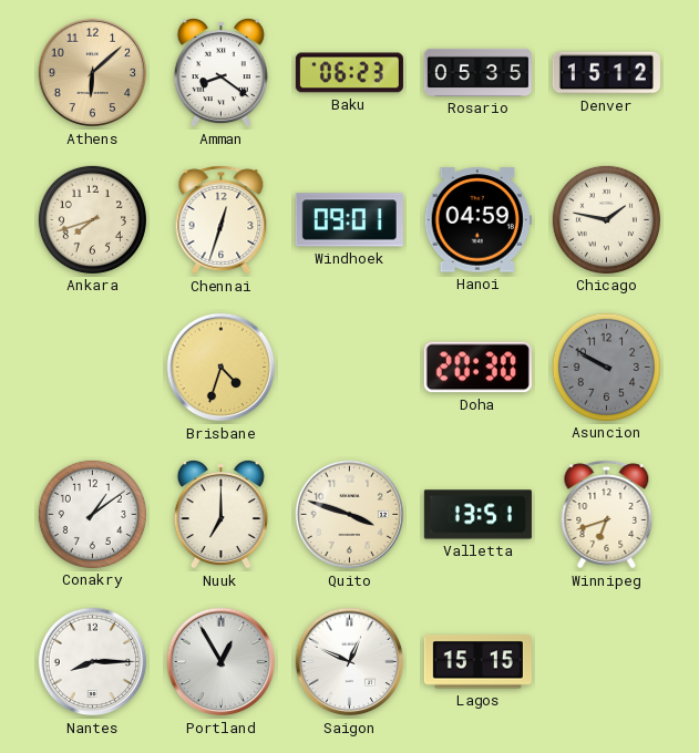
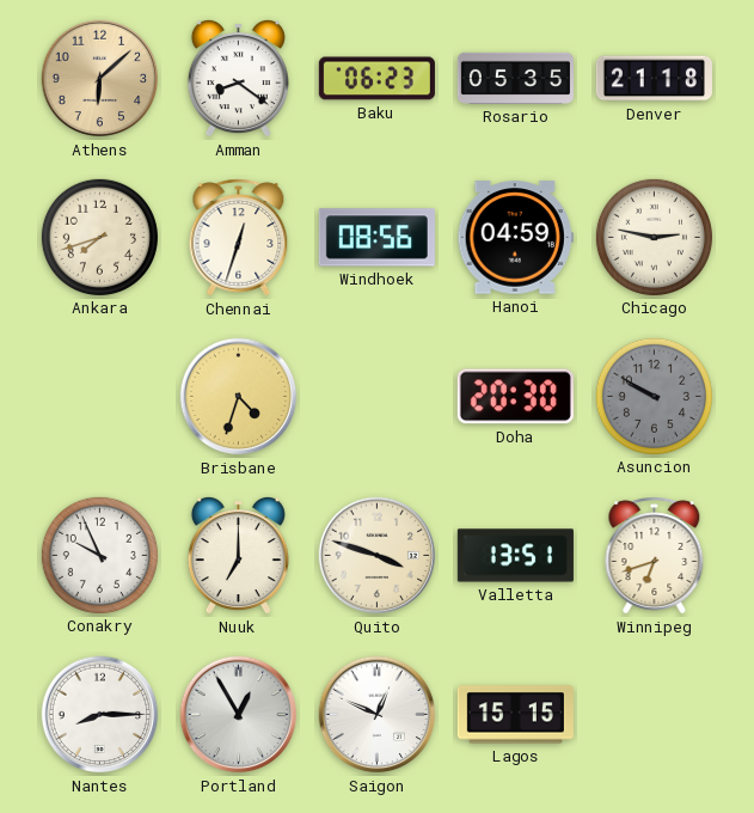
Denver: 15:12 -> 21:18 (654, 79)
Windhoek: 09:01 -> 08:56 (376, 238)
Chicago: 1:47 -> 2:47 (654, 237)
Conakry: 1:09 -> 9:56 (99, 555)
